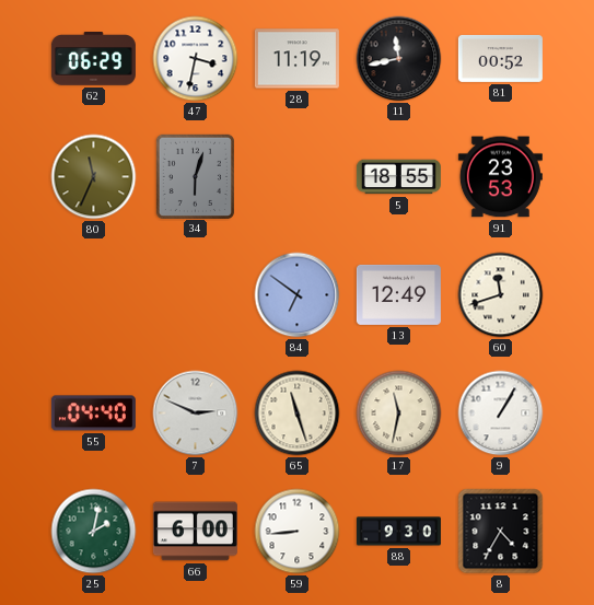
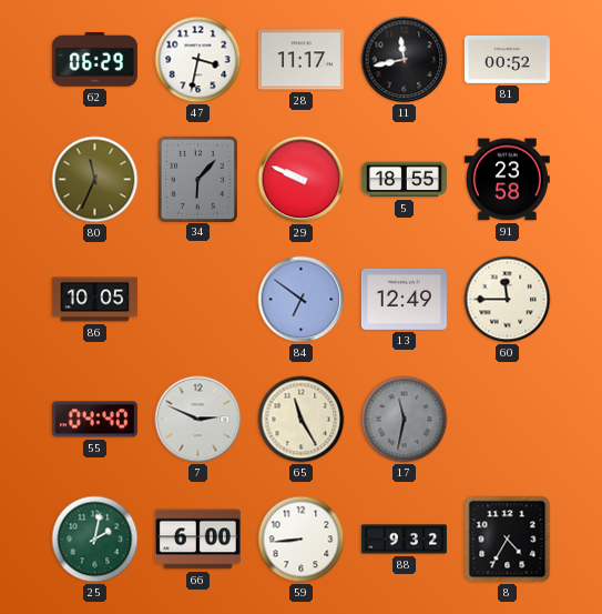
28: 11:19 -> 11:17 (300, 60)
34: 6:03 -> 6:07 (197, 179)
29: none -> 9:49 (302, 180)
91: 23:53 -> 23:58 (507, 180)
86: none -> 10:05 (94, 300)
60: 11:42 -> 11:45 (508, 300)
65: 11:27 -> 11:25 (302, 420)
17 dial: cream -> grey (405, 420)
9: 1:05 -> none (501, 414)
88: 9:30 -> 9:32 (404, 540)
